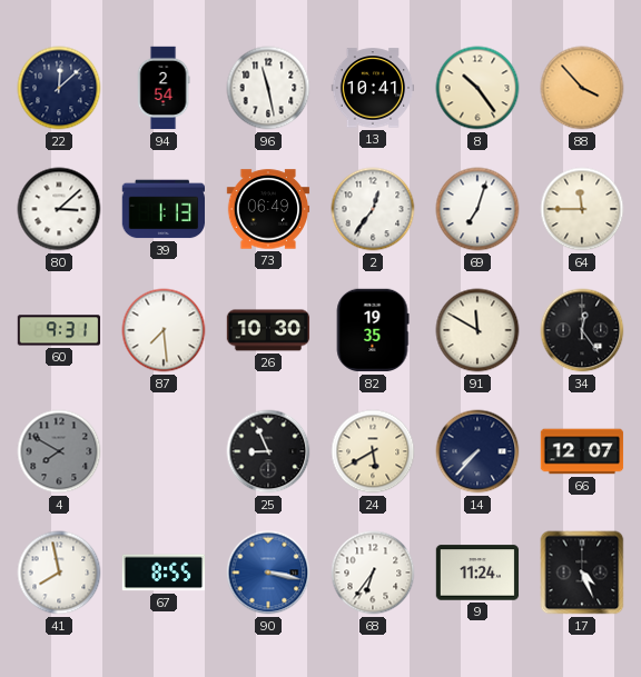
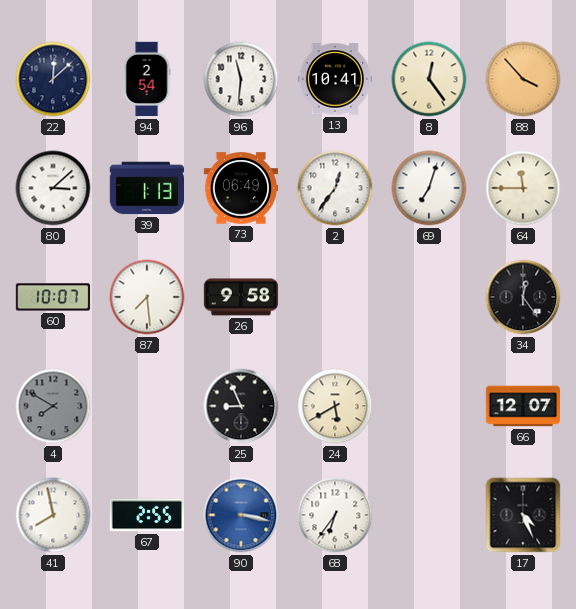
96: 11:28 -> 11:31 (241, 79)
8: 10:24 -> 12:24 (429, 79)
60: 9:31 -> 10:07 (53, 297)
26: 10:30 -> 9:58 (241, 297)
82: 19:35 -> none (373, 330)
91: 11:50 -> none (477, 330)
14: 7:37 -> none (477, 451)
67: 8:55 -> 2:55 (147, 515)
9: 11:24 -> none (477, 573)
